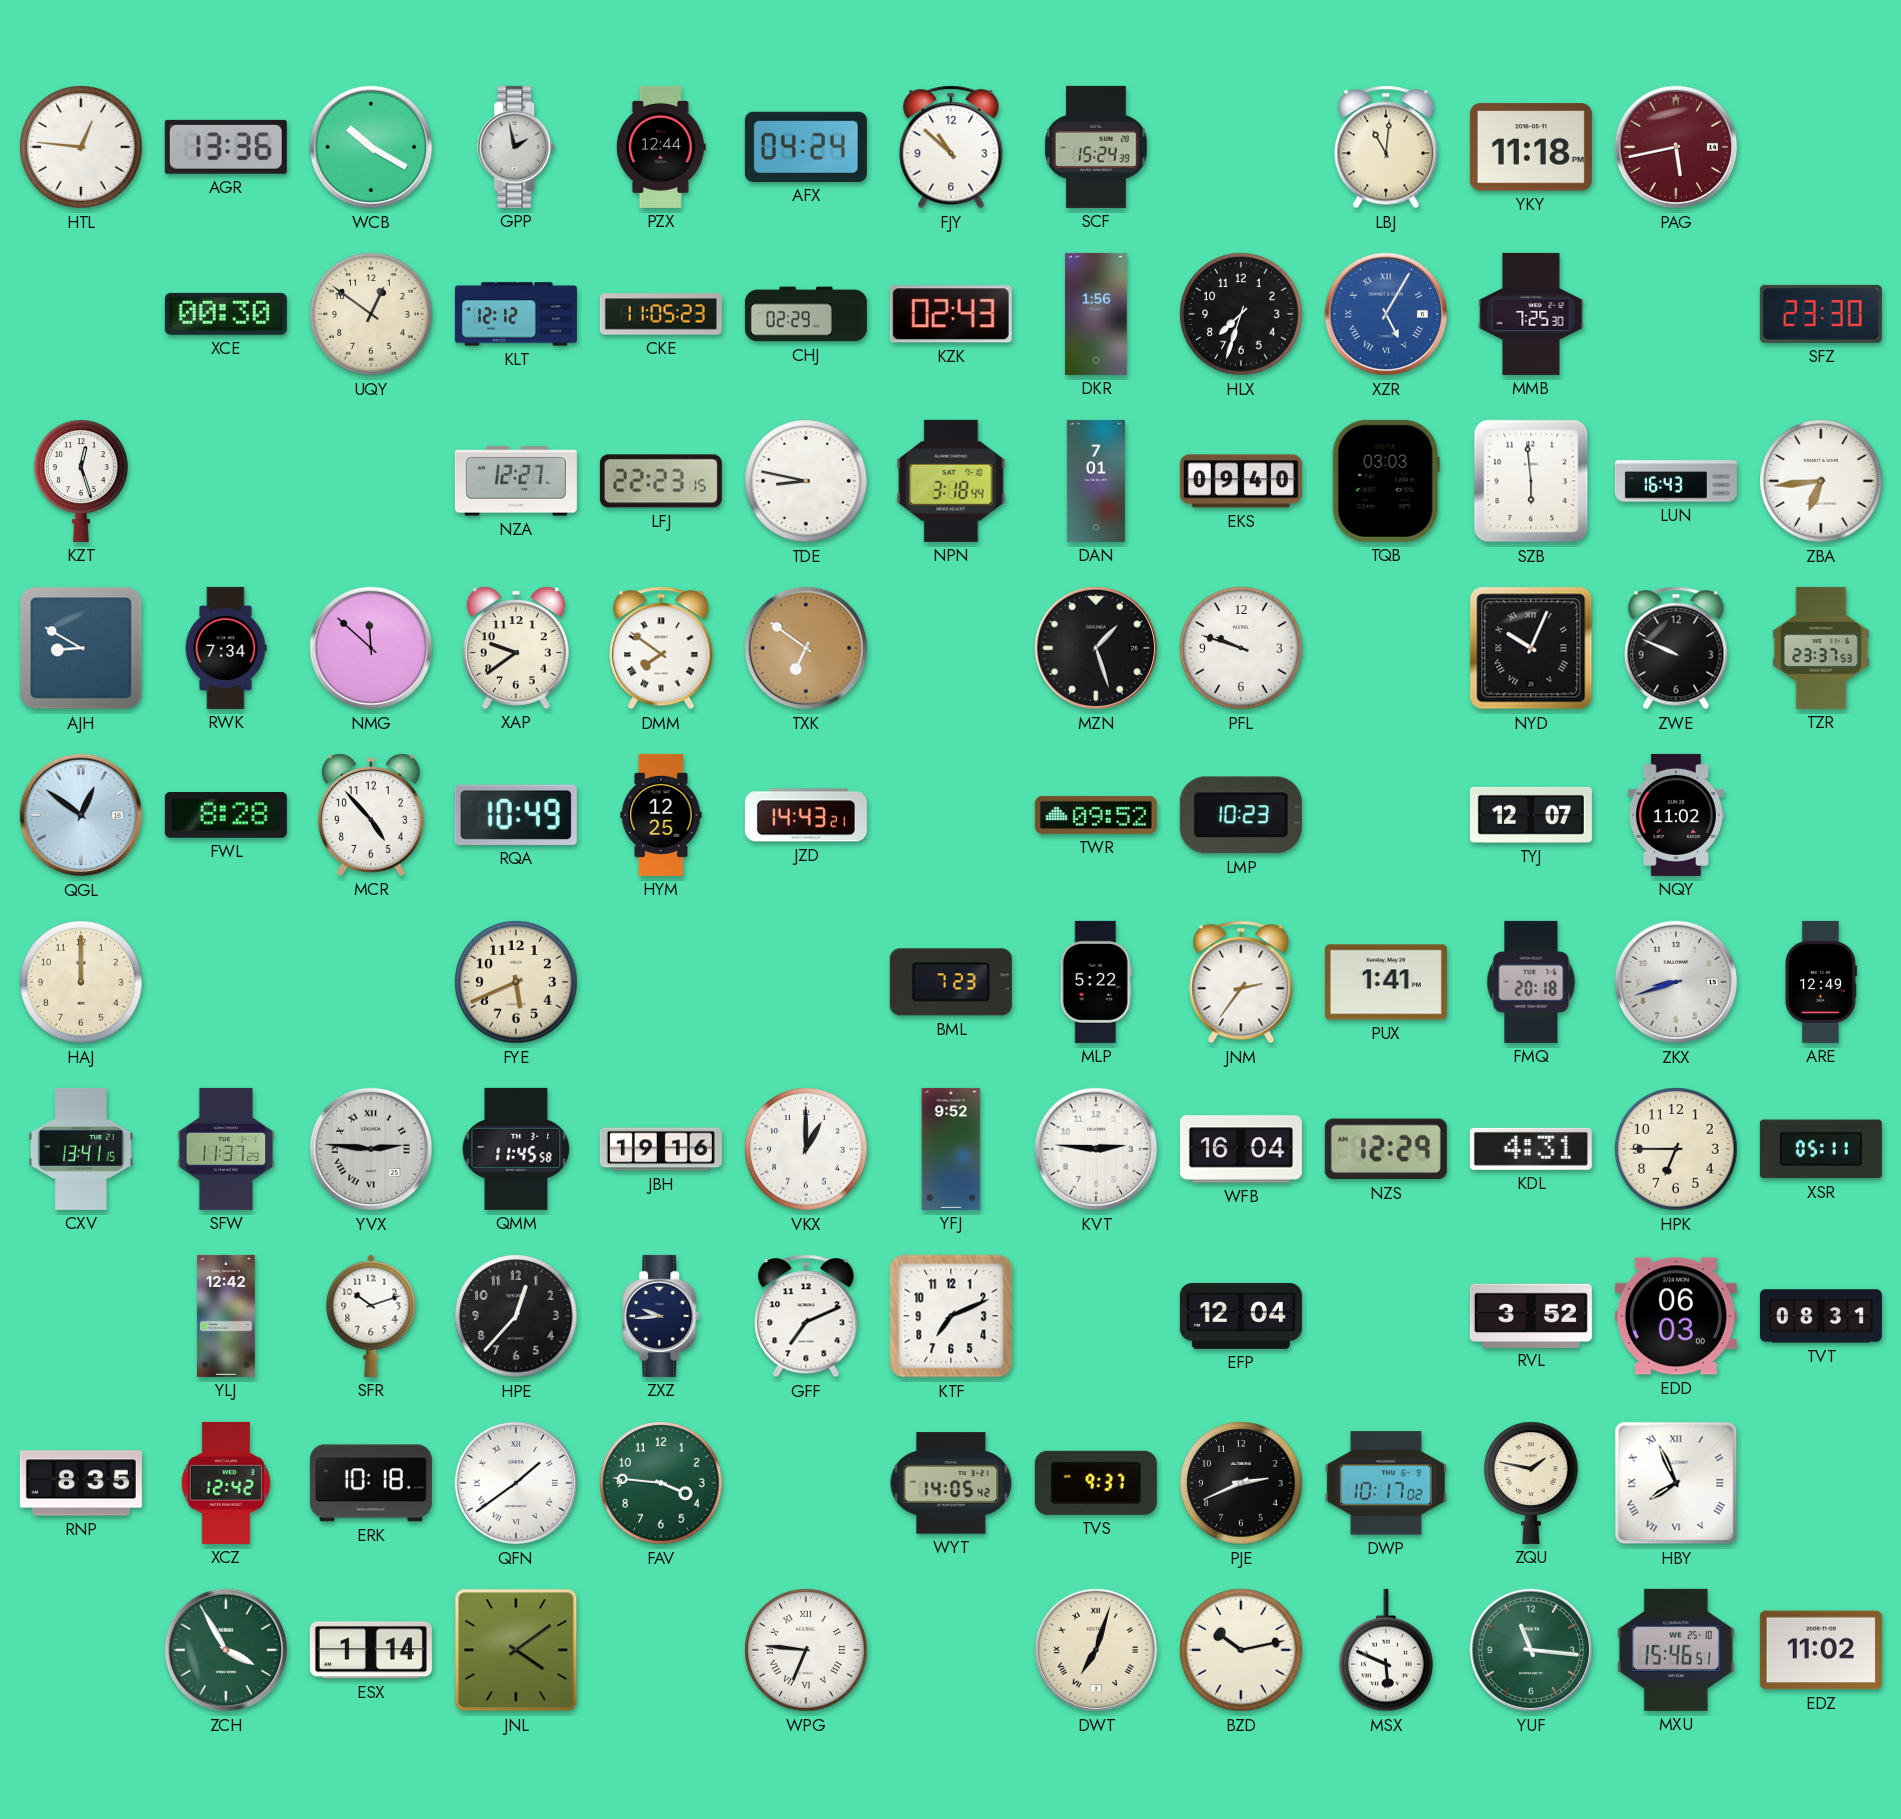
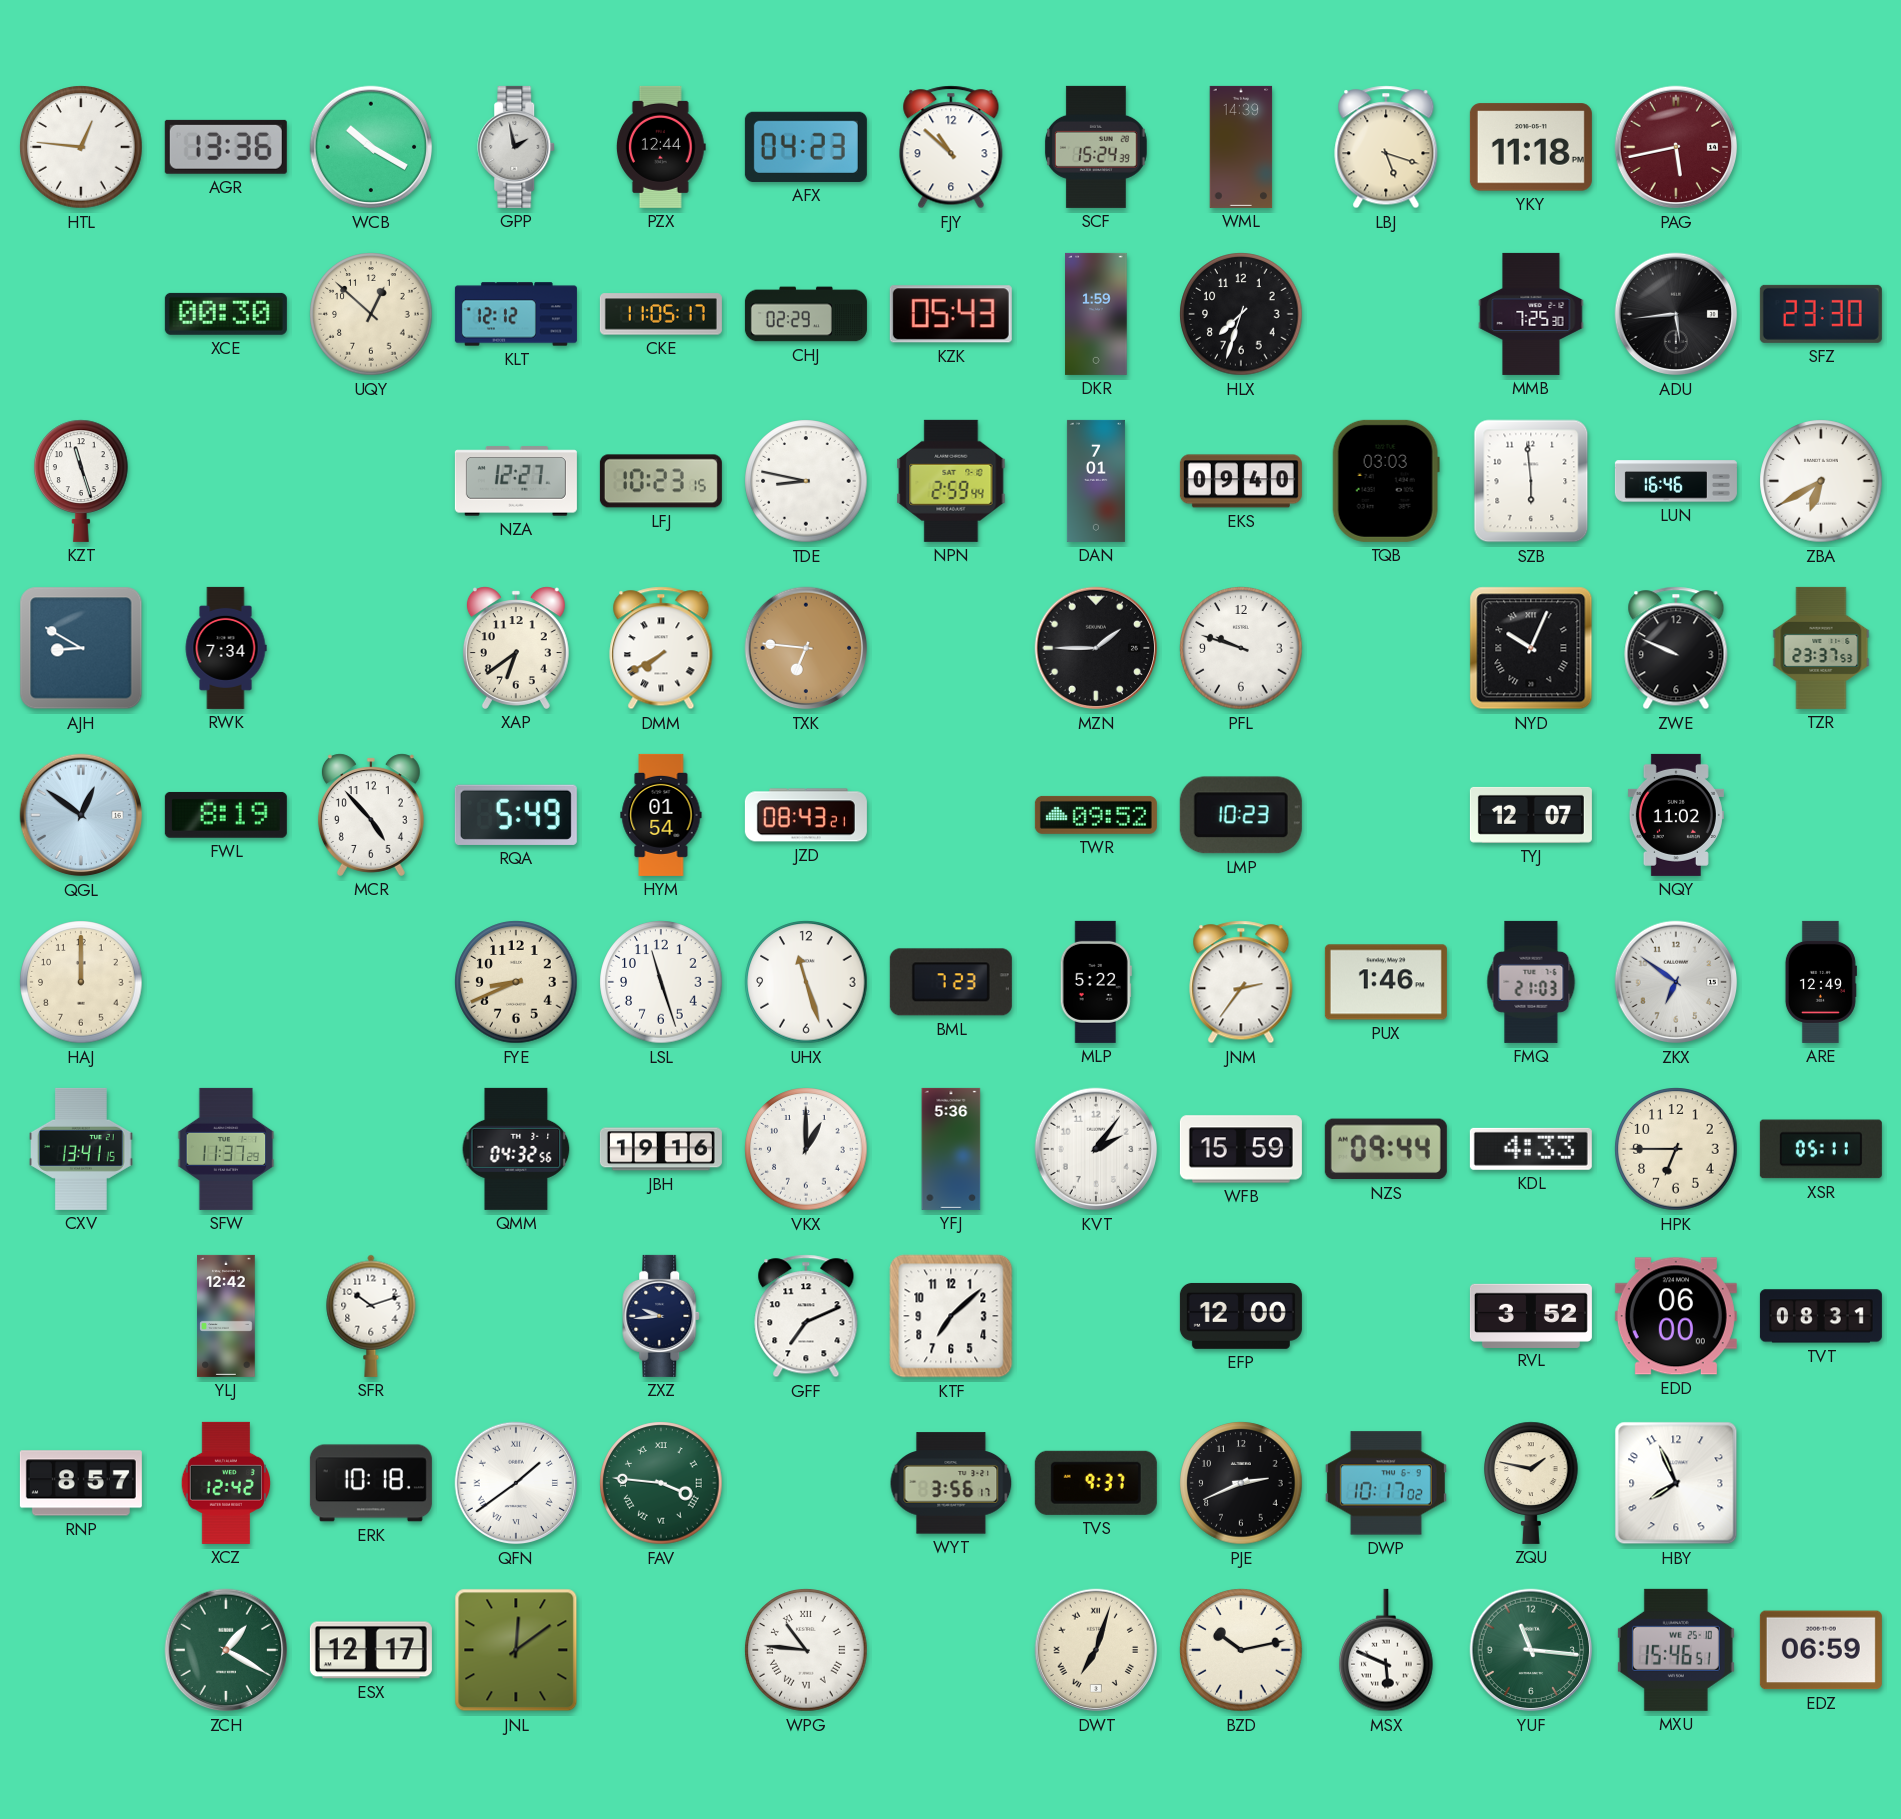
AFX: 04:24 -> 04:23 (806, 147)
WML: none -> 14:39 (1241, 147)
LBJ: 11:01 -> 5:18 (1386, 147)
UQY: 12:51 -> 12:52 (371, 314)
CKE: 11:05:23 -> 11:05:17 (661, 314)
KZK: 02:43 -> 05:43 (951, 314)
DKR: 1:56 -> 1:59 (1096, 314)
XZR: 5:05 -> none (1386, 314)
ADU: none -> 5:44 (1676, 314)
KZT: 12:27 -> 11:27 (81, 481)
LFJ: 22:23 -> 10:23 (661, 481)
NPN: 3:18 -> 2:59 (951, 481)
LUN: 16:43 -> 16:46 (1676, 481)
ZBA: 6:44 -> 6:40 (1821, 481)
NMG: 11:52 -> none (371, 648)
XAP: 9:39 -> 6:39 (516, 648)
DMM: 7:51 -> 7:40 (661, 648)
TXK: 6:51 -> 6:46 (806, 648)
MZN: 1:27 -> 1:45 (1096, 648)
FWL: 8:28 -> 8:19 (226, 815)
RQA: 10:49 -> 5:49 (516, 815)
HYM: 12:25 -> 01:54 (661, 815)
JZD: 14:43 -> 08:43 (806, 815)
FYE: 5:41 -> 8:41 (516, 982)
LSL: none -> 11:27 (661, 982)
UHX: none -> 11:27 (806, 982)
PUX: 1:41 -> 1:46 (1386, 982)
FMQ: 20:18 -> 21:03 (1531, 982)
ZKX: 8:42 -> 6:51 (1676, 982)
YVX: 2:46 -> none (371, 1149)
QMM: 11:45 -> 04:32 (516, 1149)
YFJ: 9:52 -> 5:36 (951, 1149)
KVT: 2:46 -> 2:06 (1096, 1149)
WFB: 16:04 -> 15:59 (1241, 1149)
NZS: 12:29 -> 09:44 (1386, 1149)
KDL: 4:31 -> 4:33 (1531, 1149)
HPE: 12:37 -> none (516, 1316)
KTF: 7:11 -> 7:08 (951, 1316)
EFP: 12:04 -> 12:00 (1241, 1316)
EDD: 06:03 -> 06:00 (1676, 1316)
RNP: 8:35 -> 8:57 (81, 1483)
FAV numerals: Arabic -> Roman (661, 1483)
WYT: 14:05 -> 3:56 (951, 1483)
HBY numerals: Roman -> Arabic (1676, 1483)
ZCH: 3:55 -> 1:20 (226, 1650)
ESX: 1:14 -> 12:17 (371, 1650)
JNL: 4:09 -> 12:09 (516, 1650)
WPG: 6:46 -> 10:46 (806, 1650)
EDZ: 11:02 -> 06:59 (1821, 1650)
